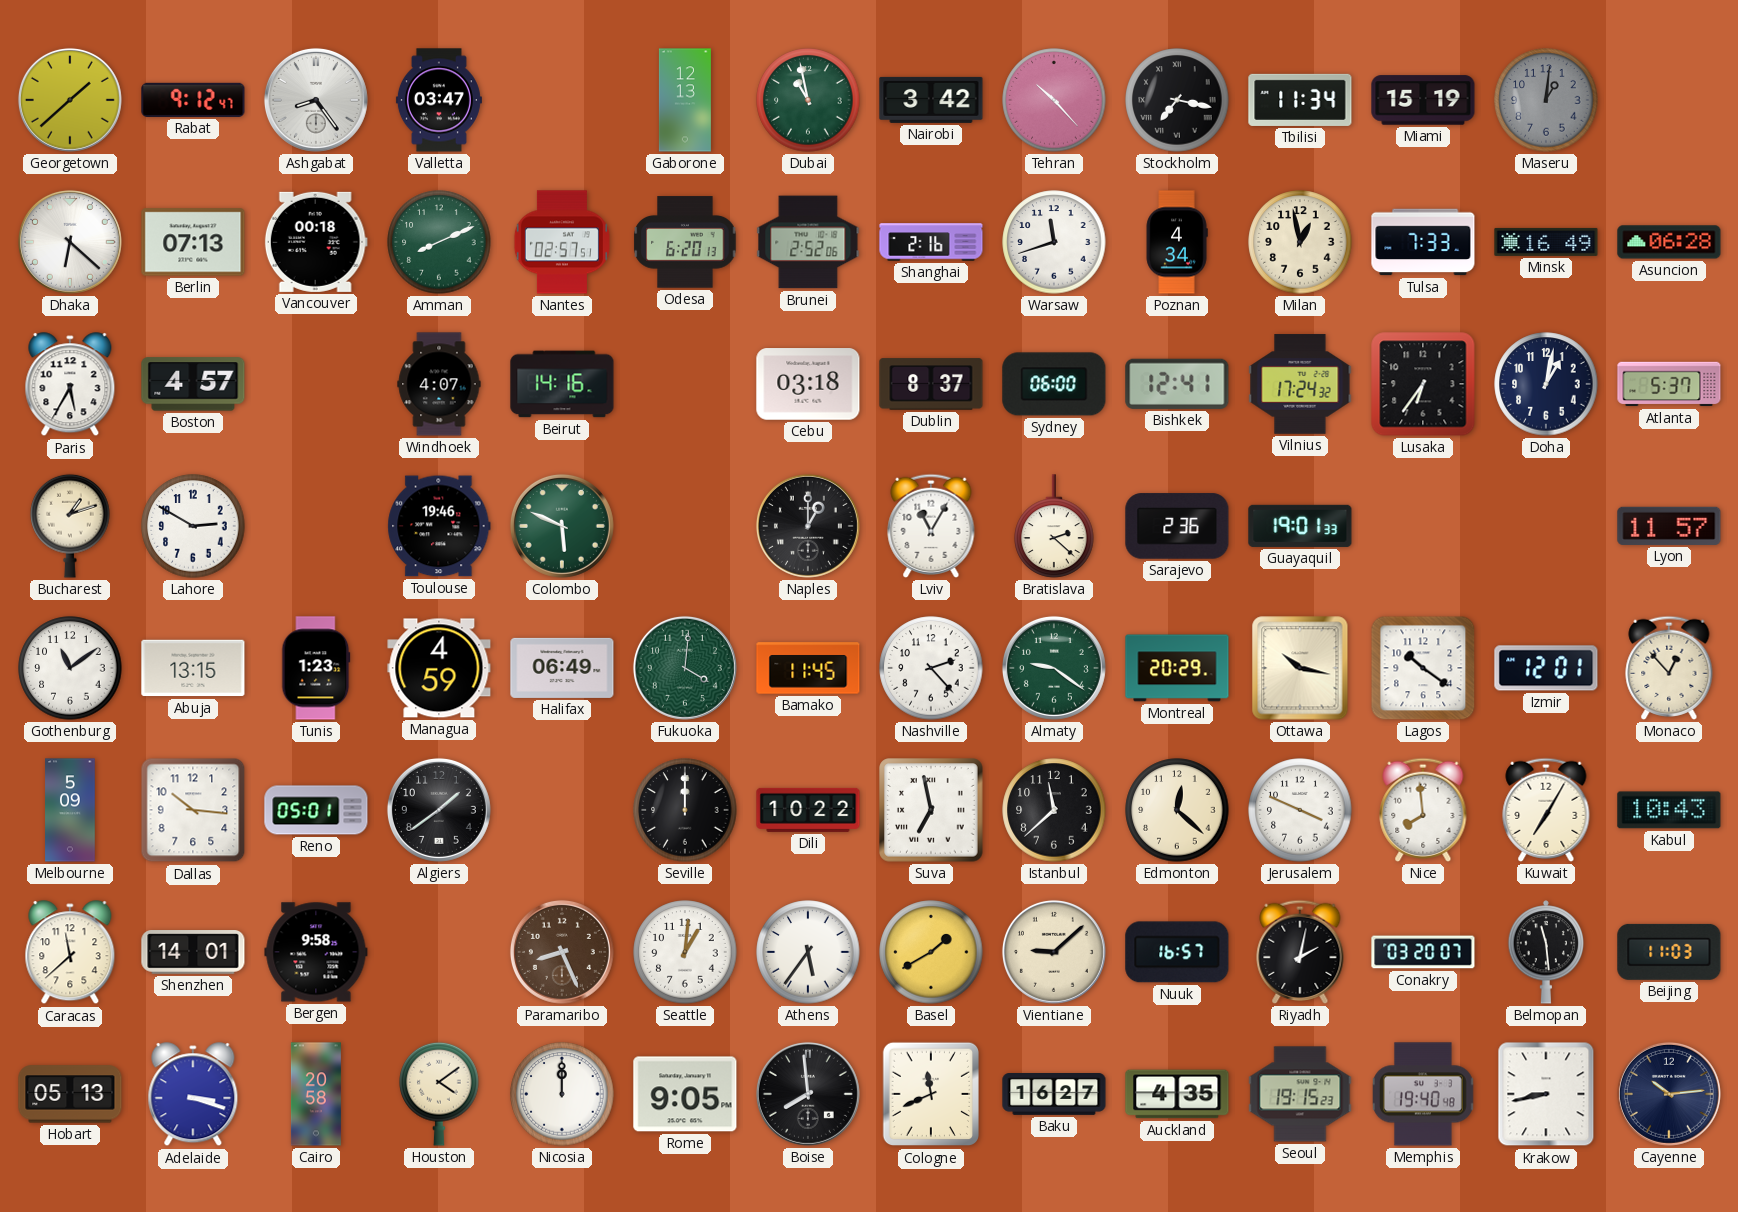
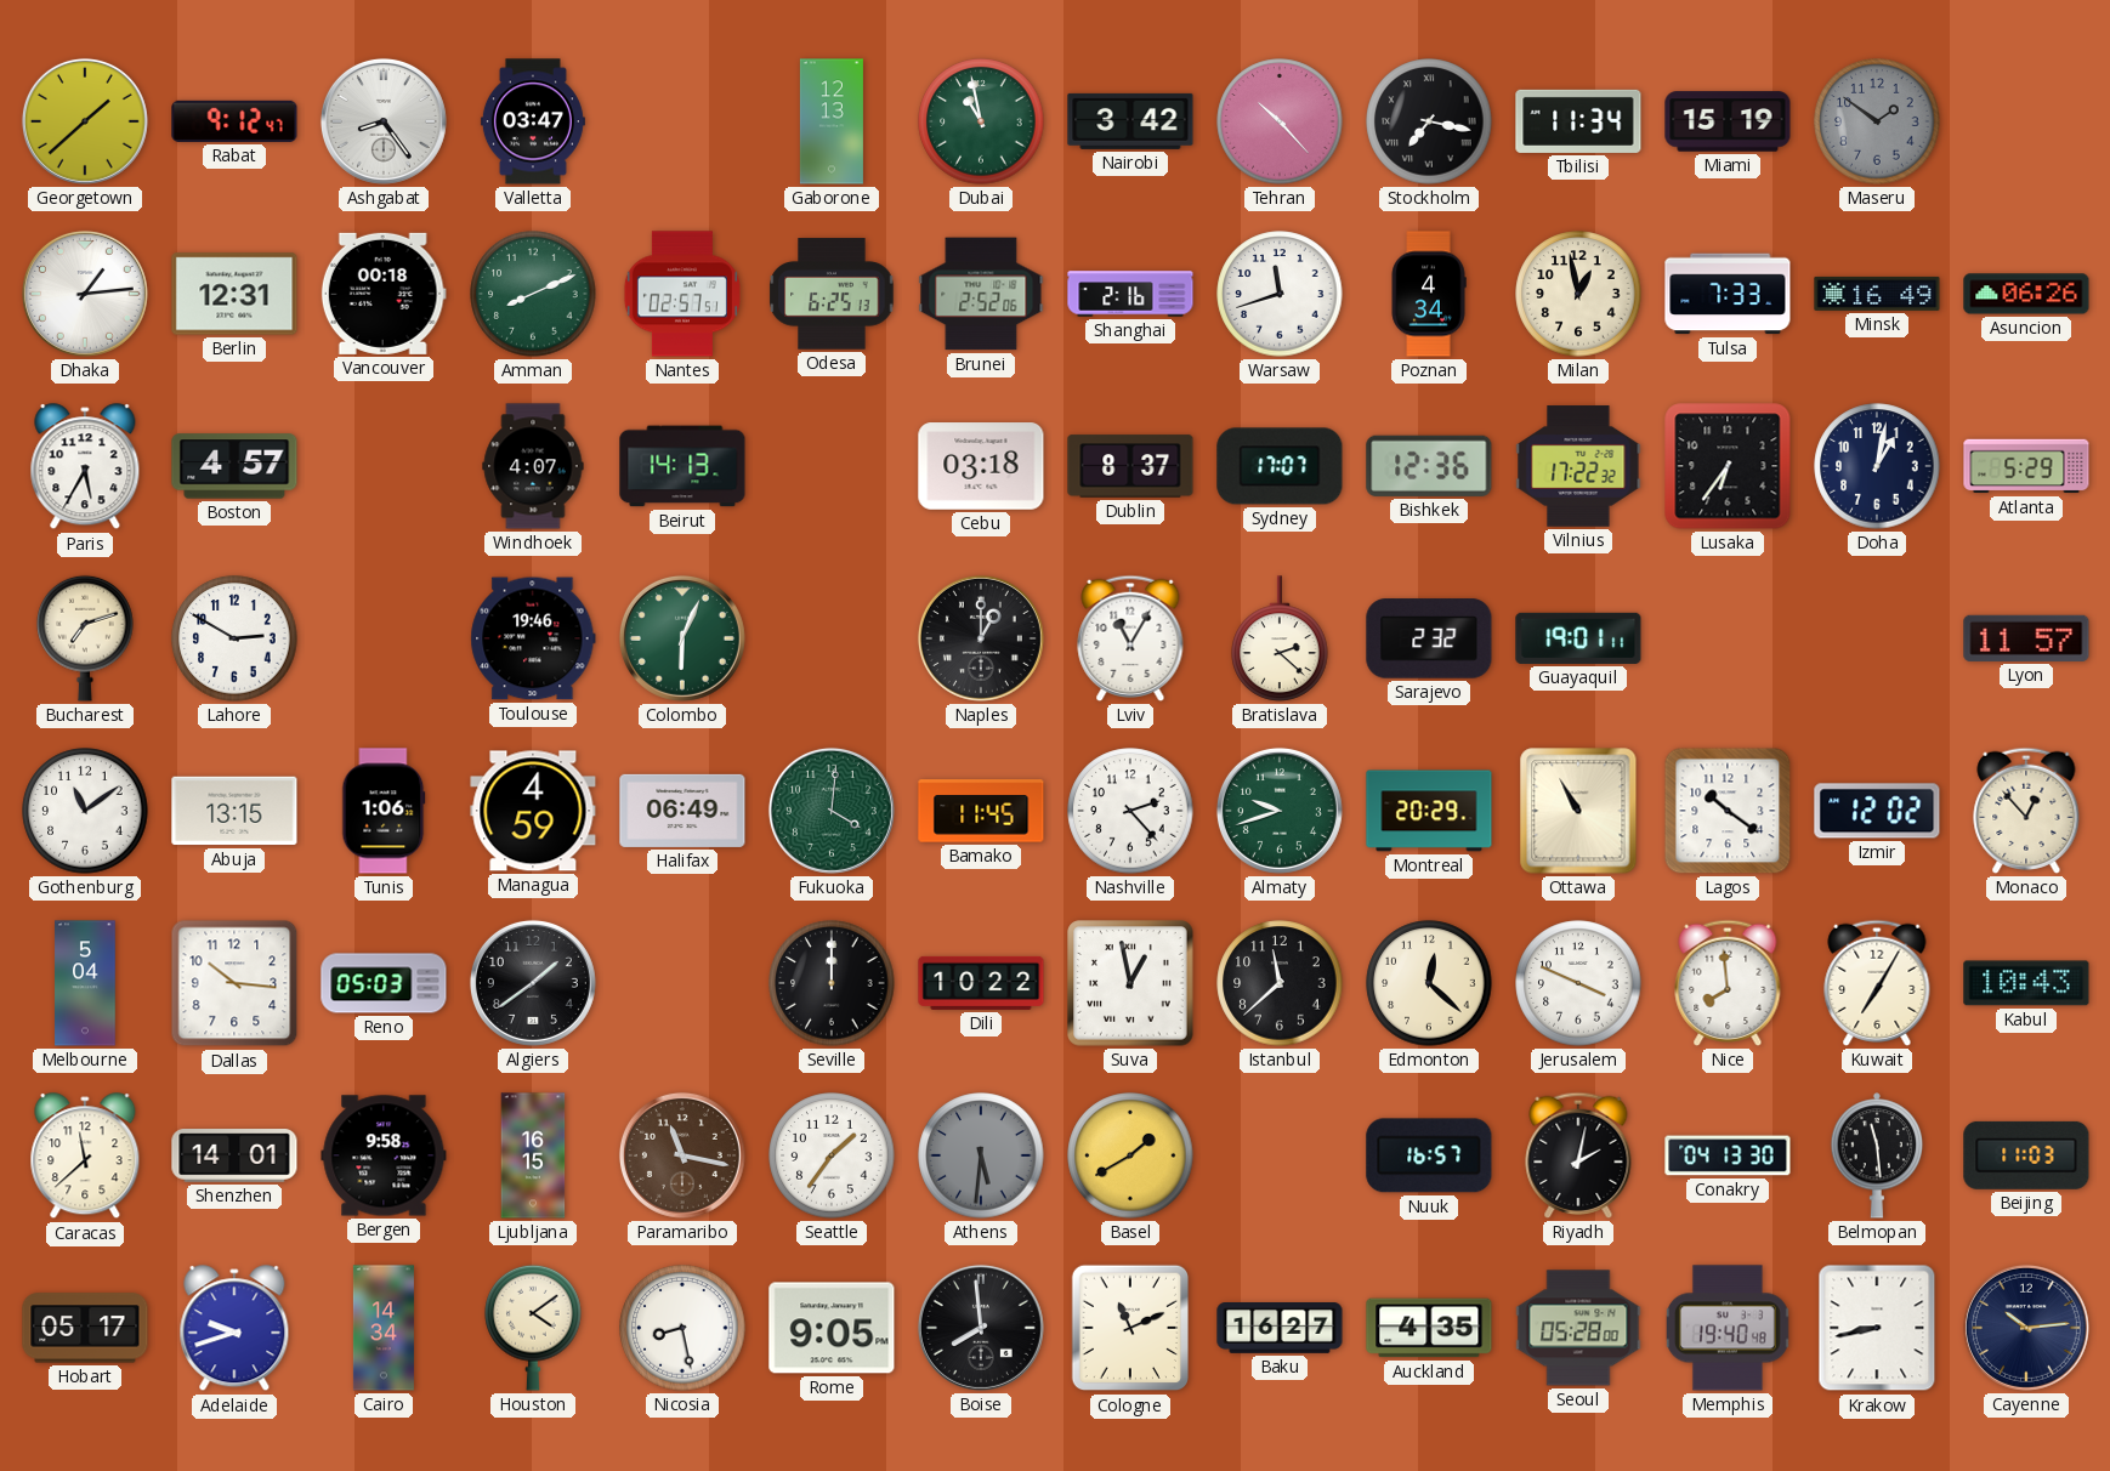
Maseru: 1:01 -> 1:51 (1877, 121)
Dhaka: 6:22 -> 1:14 (85, 294)
Berlin: 07:13 -> 12:31 (234, 294)
Odesa: 6:20 -> 6:25 (832, 294)
Asuncion: 06:28 -> 06:26 (2026, 294)
Beirut: 14:16 -> 14:13 (682, 466)
Sydney: 06:00 -> 17:07 (1280, 466)
Bishkek: 12:41 -> 12:36 (1429, 466)
Vilnius: 17:24 -> 17:22 (1578, 466)
Atlanta: 5:37 -> 5:29 (2026, 466)
Bucharest: 1:12 -> 7:12 (85, 638)
Colombo: 5:49 -> 6:04 (682, 638)
Sarajevo: 2:36 -> 2:32 (1429, 638)
Guayaquil: 19:01:33 -> 19:01:11 (1578, 638)
Tunis: 1:23 -> 1:06 (384, 811)
Almaty: 9:21 -> 9:42 (1280, 811)
Ottawa: 10:17 -> 10:55 (1578, 811)
Izmir: 12:01 -> 12:02 (1877, 811)
Melbourne: 5:09 -> 5:04 (85, 983)
Reno: 05:01 -> 05:03 (384, 983)
Suva: 6:58 -> 12:58 (1130, 983)
Ljubljana: none -> 16:15 (533, 1155)
Paramaribo: 8:26 -> 11:17 (682, 1155)
Seattle: 1:01 -> 1:36 (832, 1155)
Athens: 5:36 -> 5:31 (981, 1155)
Athens dial: white -> grey (981, 1155)
Vientiane: 9:08 -> none (1054, 952)
Conakry: 03:20 -> 04:13 (1728, 1155)
Hobart: 05:13 -> 05:17 (85, 1328)
Adelaide: 3:18 -> 9:42 (234, 1329)
Cairo: 20:58 -> 14:34 (384, 1328)
Nicosia: 12:00 -> 8:28 (682, 1328)
Cologne: 11:41 -> 11:11 (1129, 1328)
Seoul: 19:15 -> 05:28 (1578, 1328)
